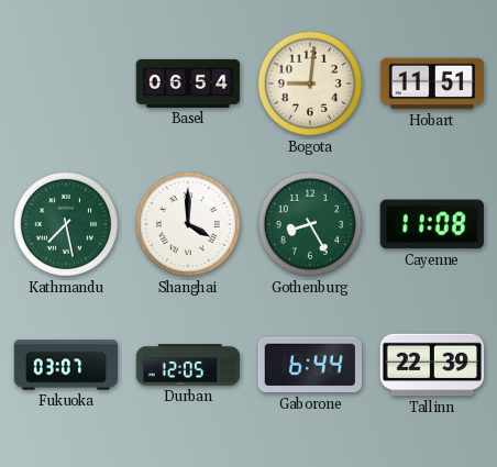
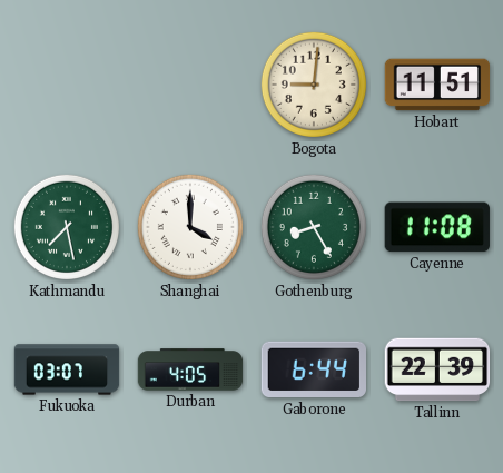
Basel: 06:54 -> none (188, 84)
Durban: 12:05 -> 4:05 (190, 369)
